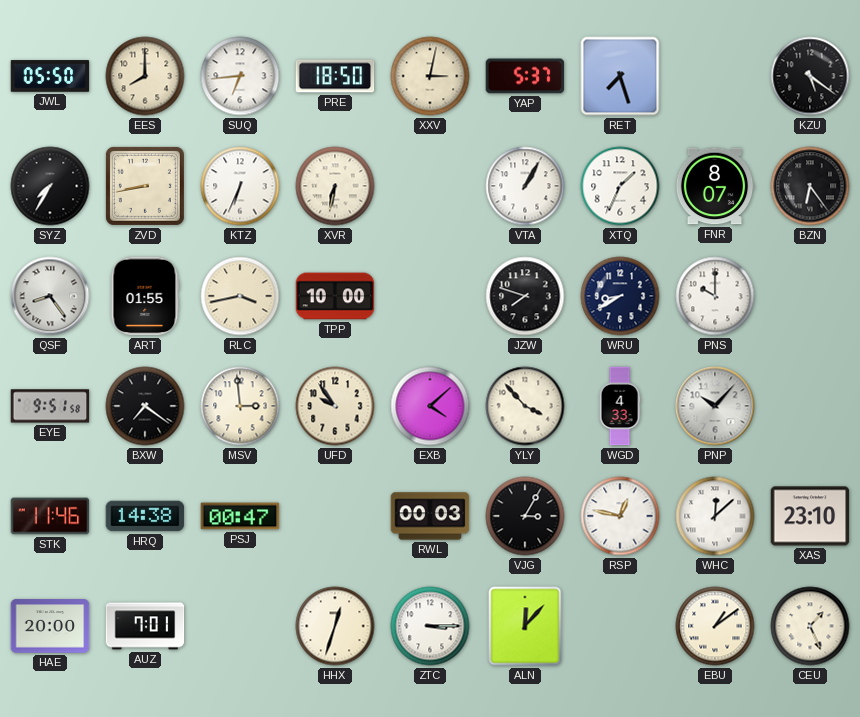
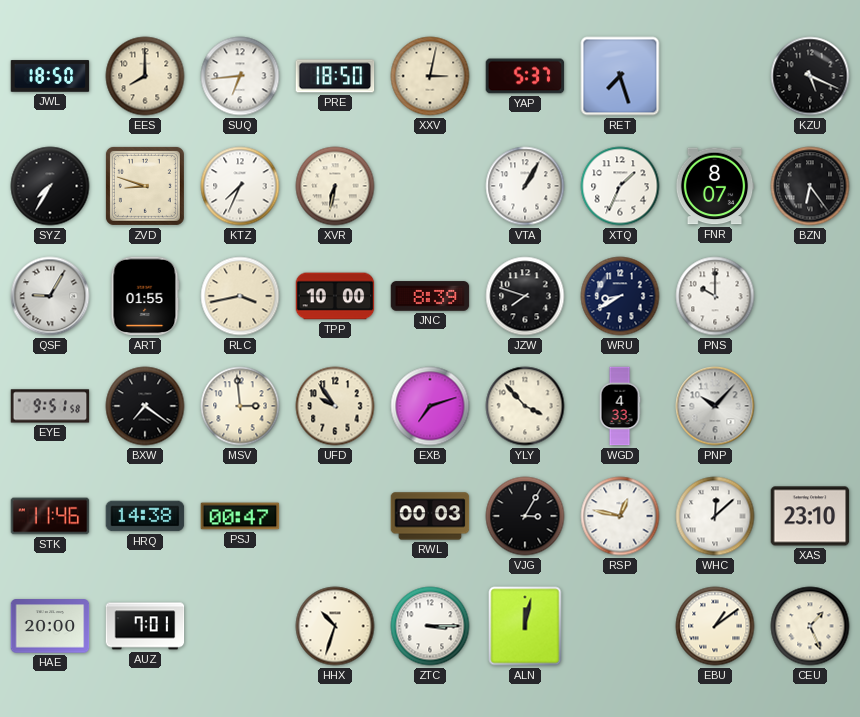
JWL: 05:50 -> 18:50 (50, 76)
KZU: 5:21 -> 5:19 (810, 76)
ZVD: 8:43 -> 8:48 (145, 186)
KTZ: 6:34 -> 7:34 (240, 186)
QSF: 8:24 -> 9:05 (50, 296)
JNC: none -> 8:39 (430, 296)
EXB: 4:08 -> 7:12 (430, 406)
HHX: 12:33 -> 10:33 (335, 626)
ALN: 12:07 -> 12:02 (525, 626)
